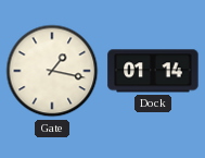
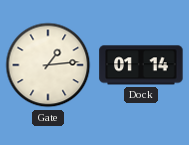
Gate: 1:17 -> 1:14 (48, 65)
